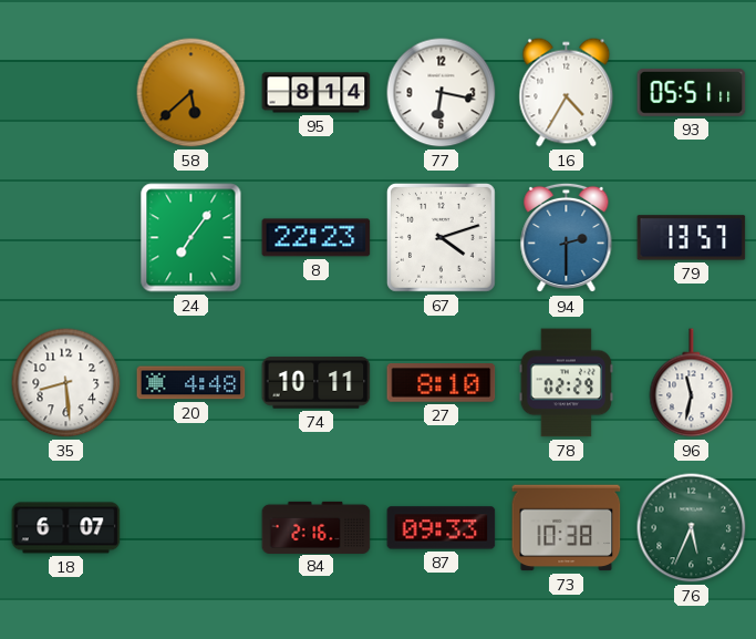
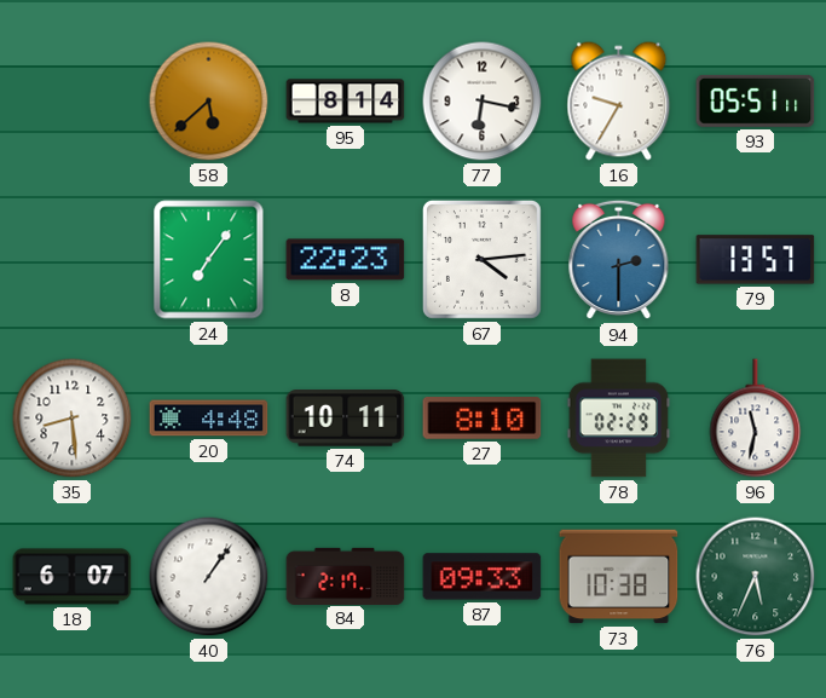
16: 4:35 -> 9:35 (619, 102)
67: 4:12 -> 4:14 (481, 259)
40: none -> 1:06 (209, 577)
84: 2:16 -> 2:17 (346, 576)
